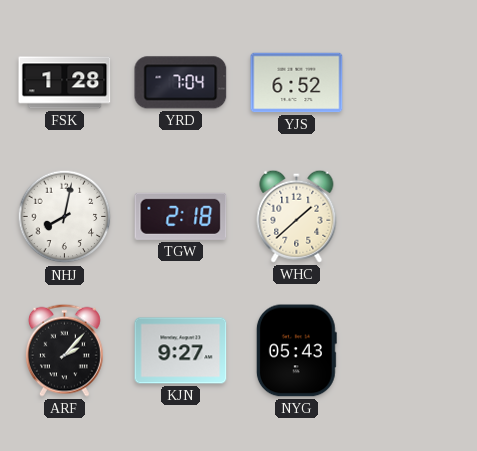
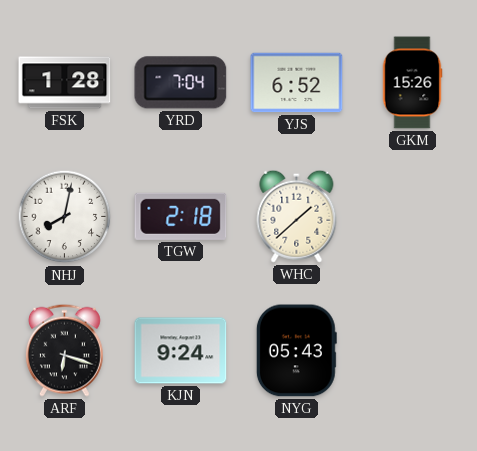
GKM: none -> 15:26 (412, 83)
ARF: 2:07 -> 6:18 (64, 350)
KJN: 9:27 -> 9:24 (181, 351)
